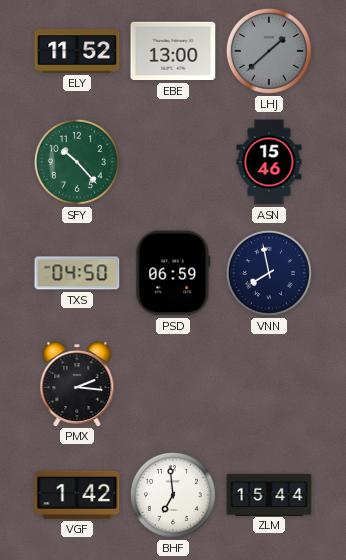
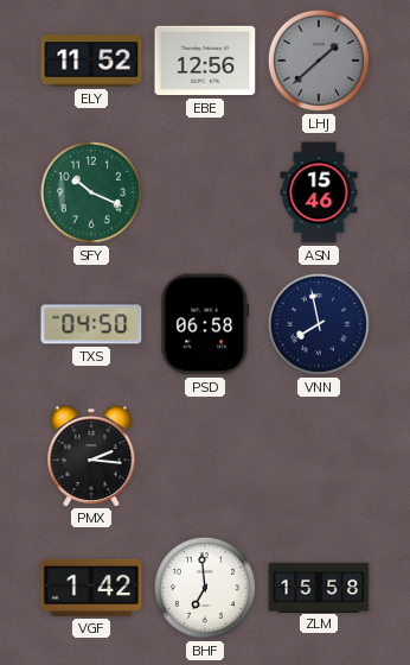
EBE: 13:00 -> 12:56 (205, 61)
SFY: 10:23 -> 10:19 (91, 192)
PSD: 06:59 -> 06:58 (205, 324)
ZLM: 15:44 -> 15:58 (319, 587)
